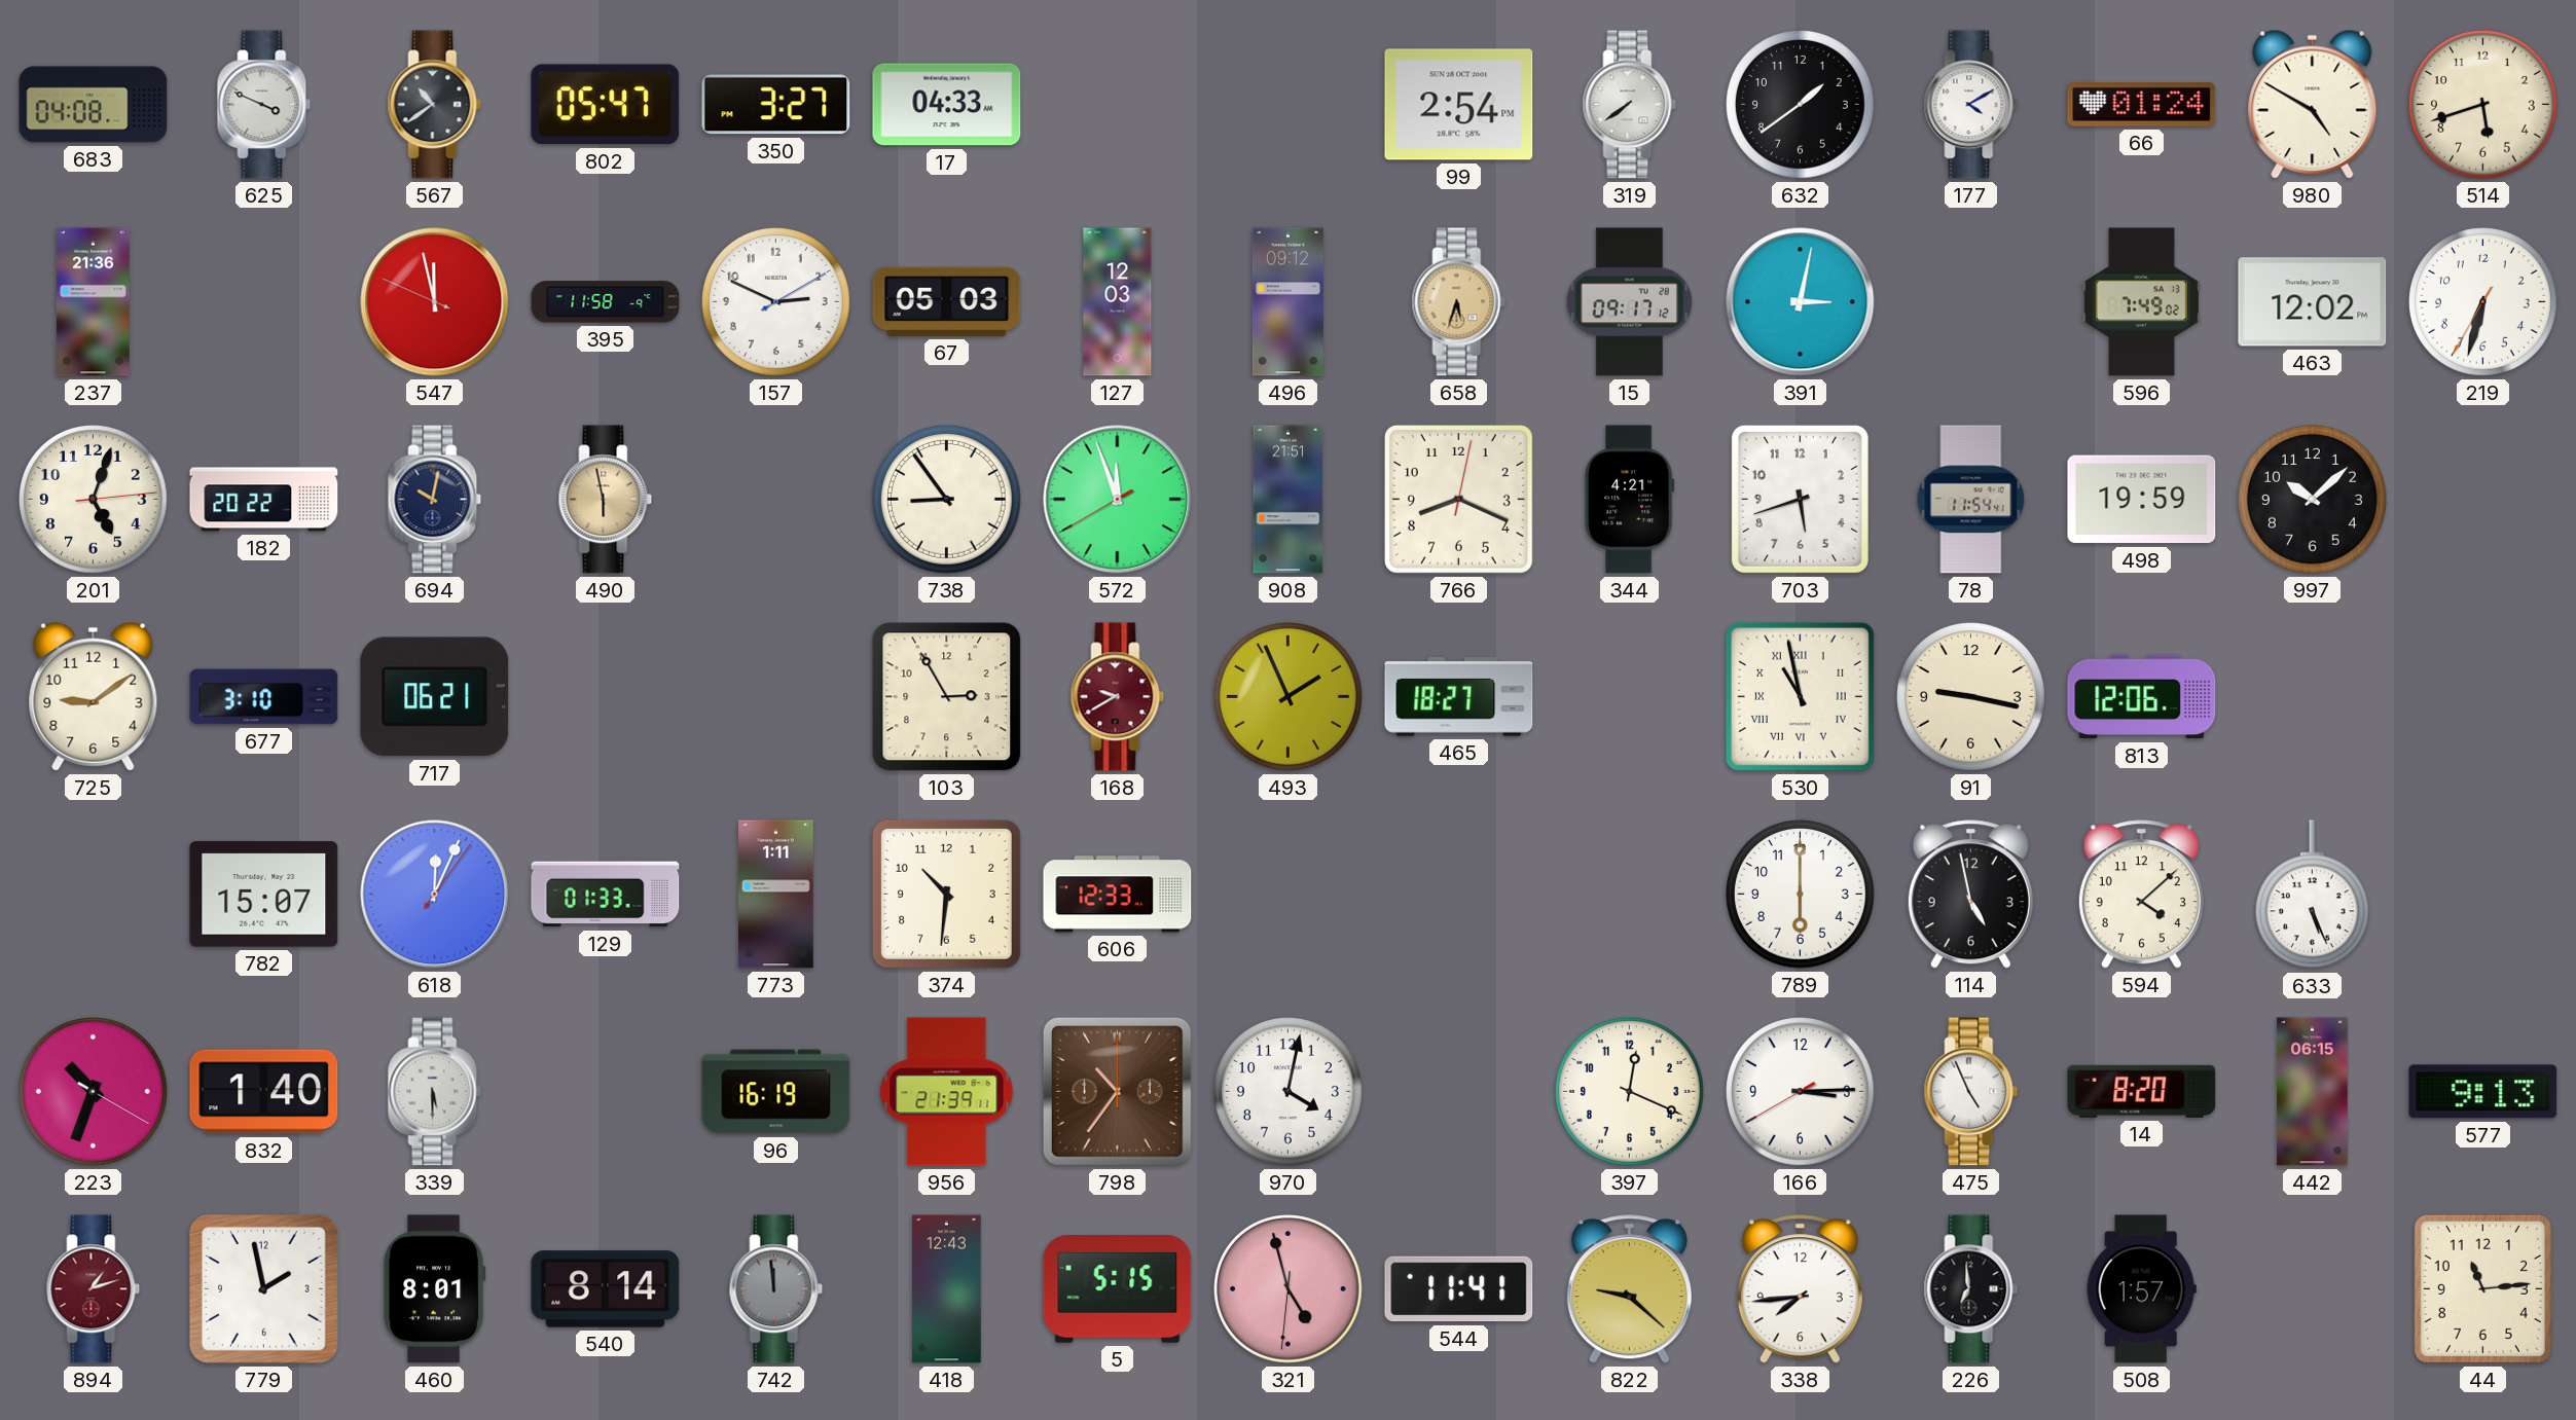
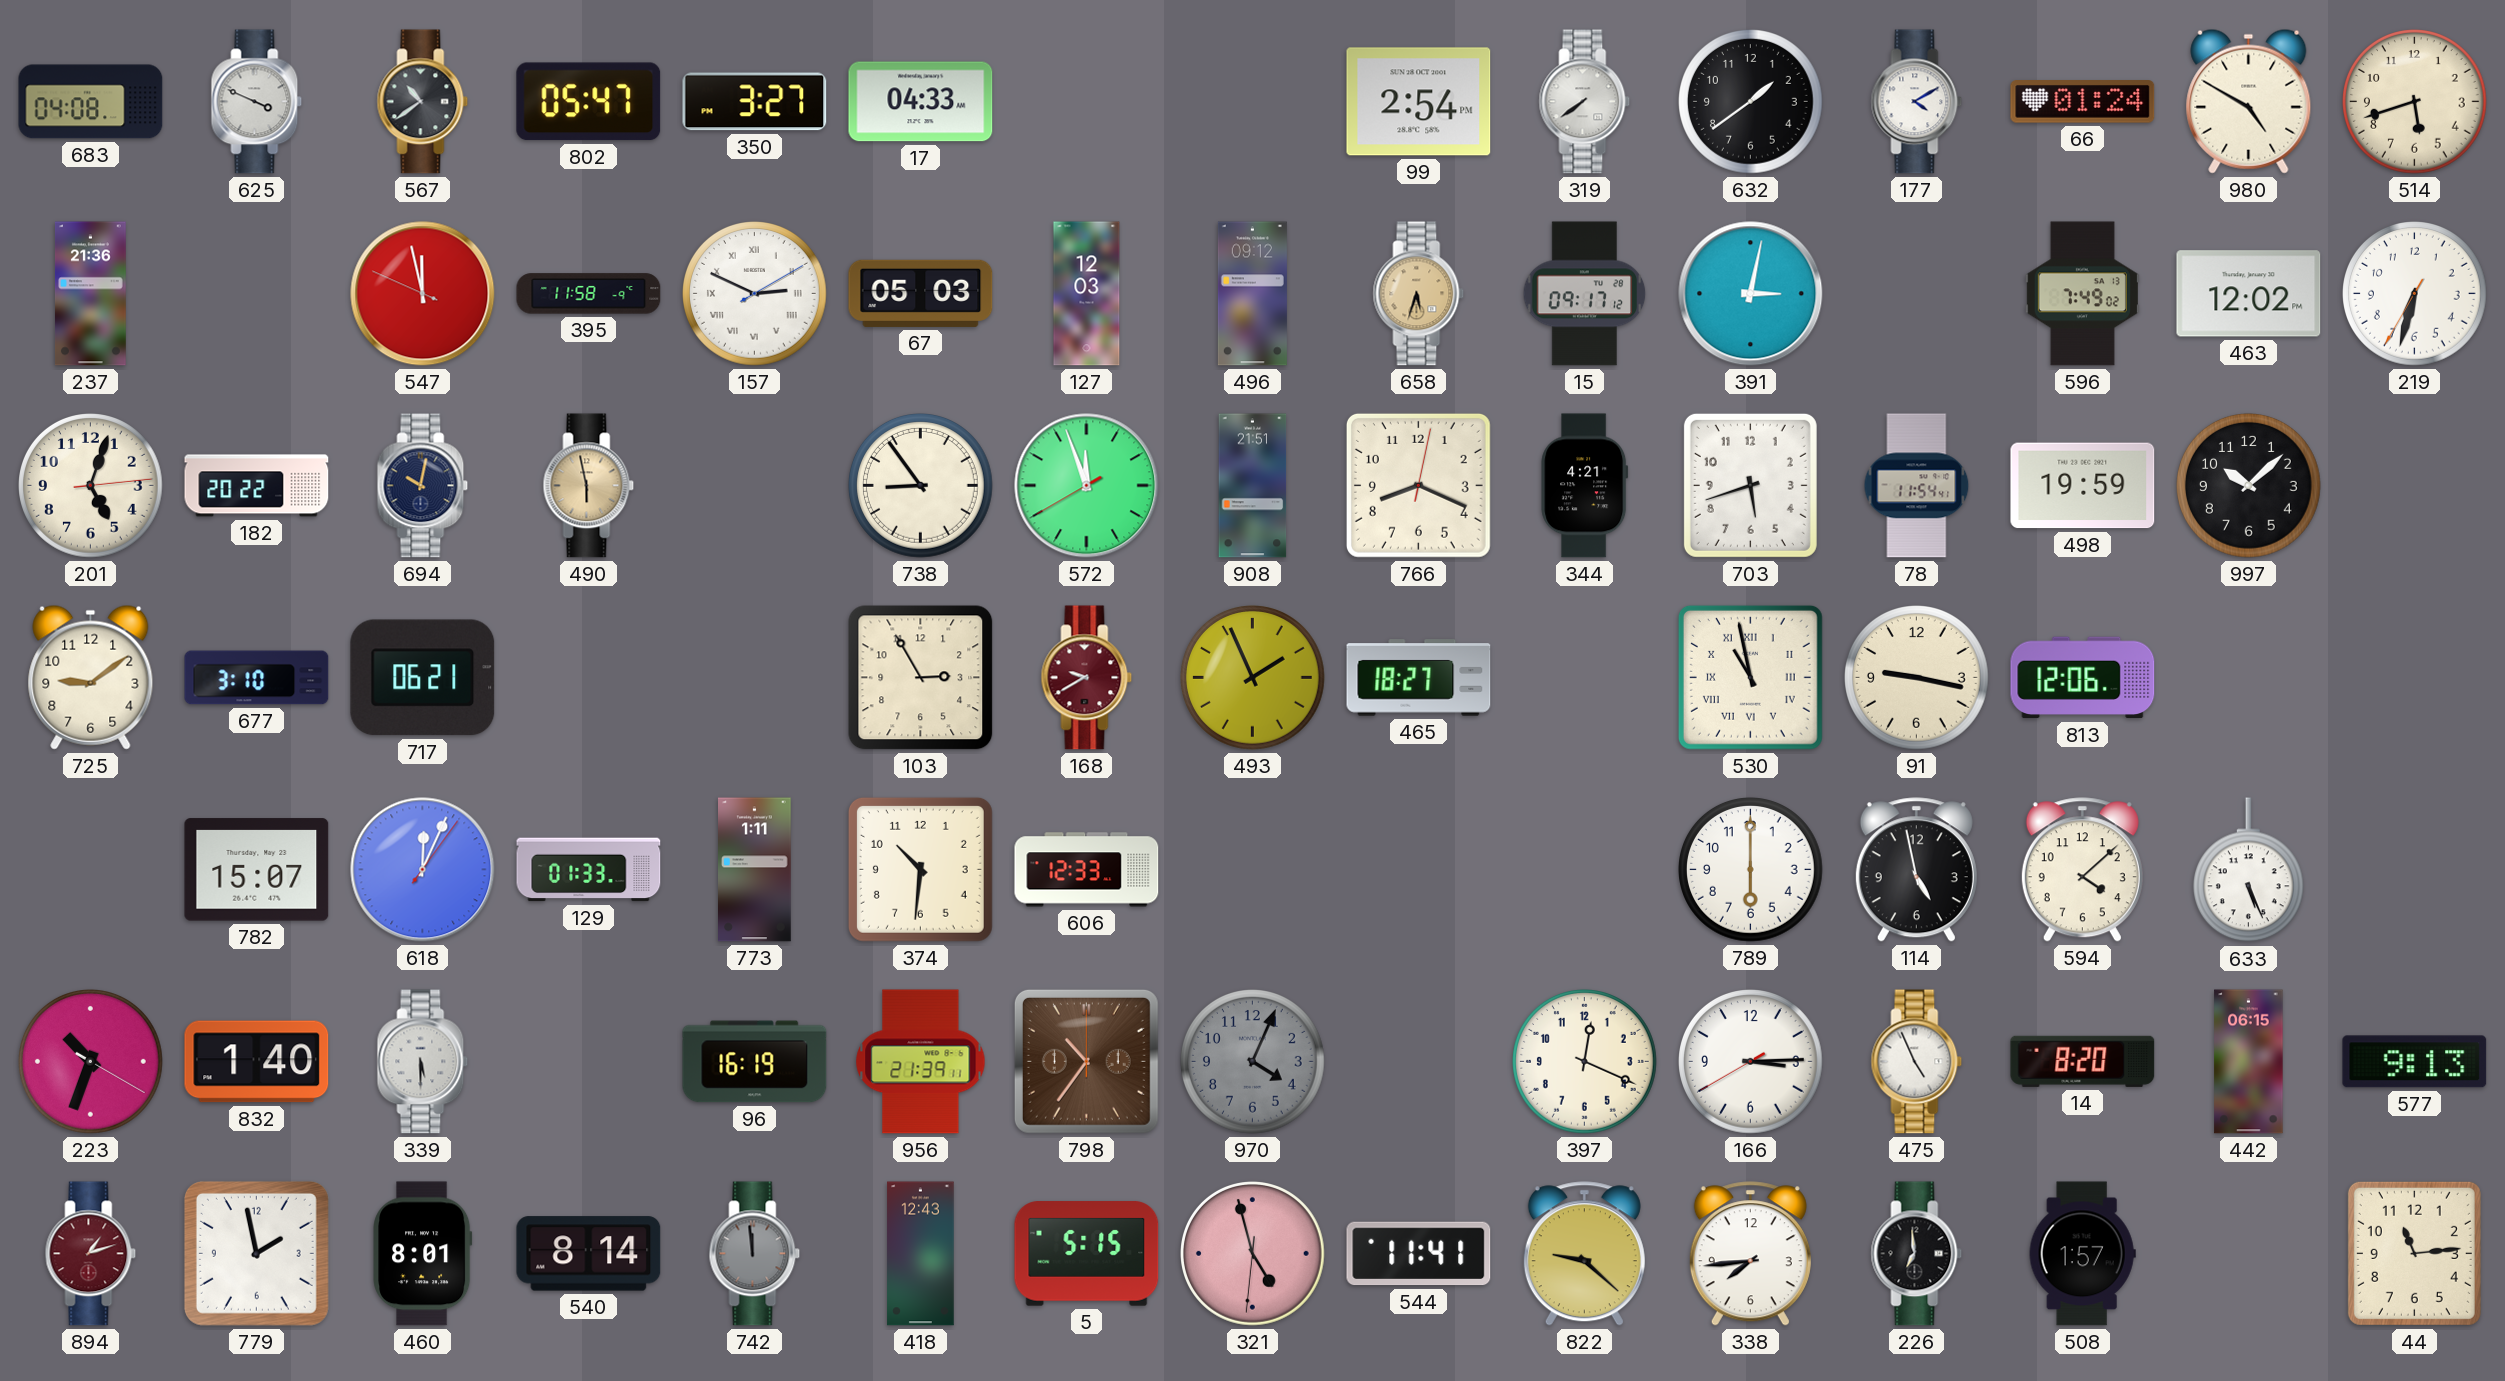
157 numerals: Arabic -> Roman (755, 294)
970: 4:02 -> 4:04 (1253, 1062)
970 dial: white -> grey (1253, 1062)
